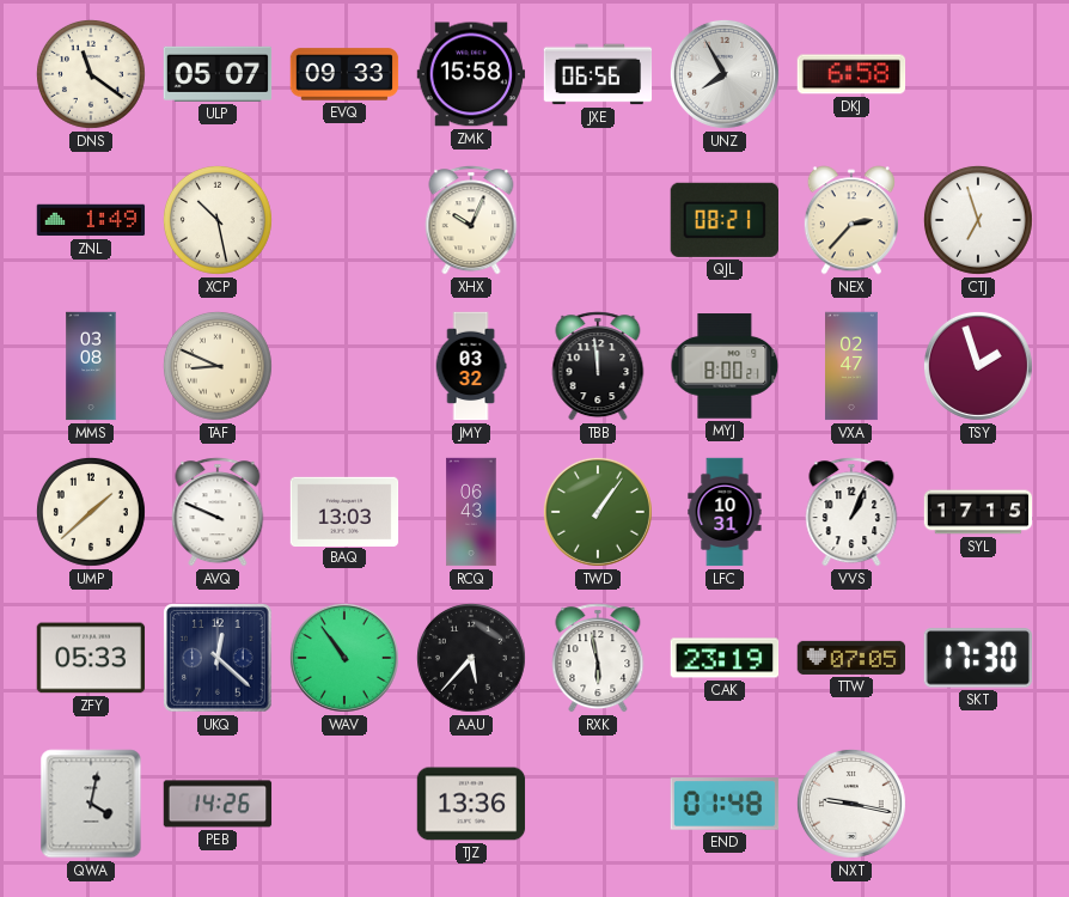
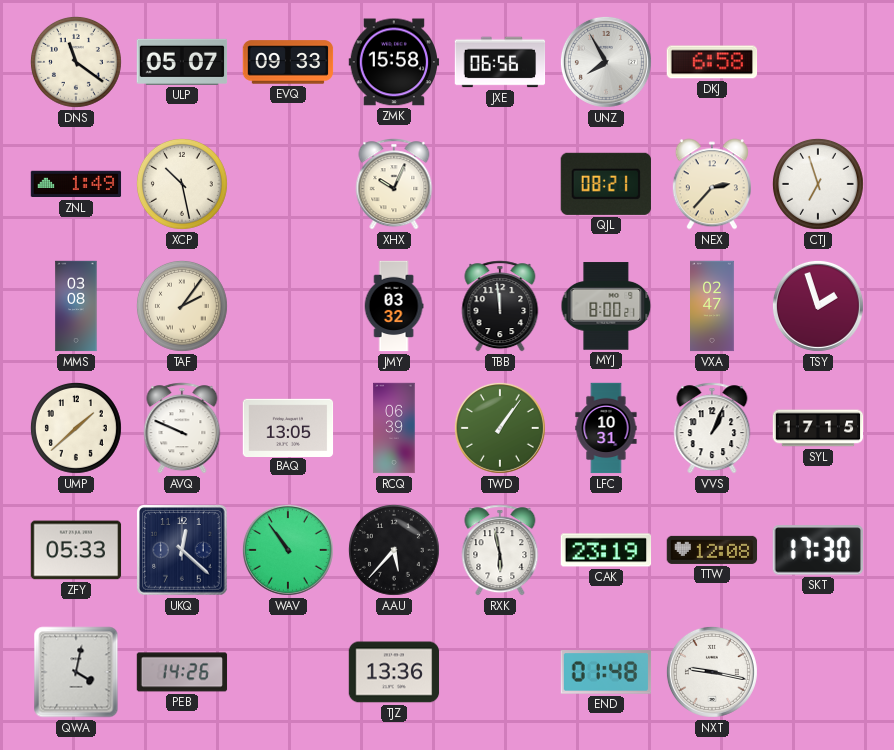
TAF: 8:49 -> 2:06 (182, 306)
BAQ: 13:03 -> 13:05 (288, 427)
RCQ: 06:43 -> 06:39 (394, 428)
TTW: 07:05 -> 12:08 (712, 550)
